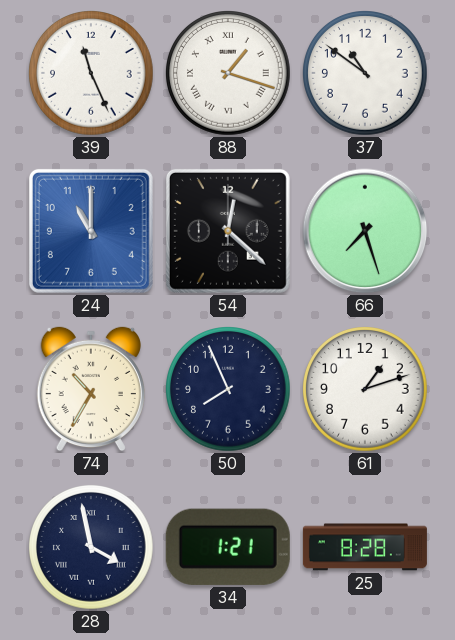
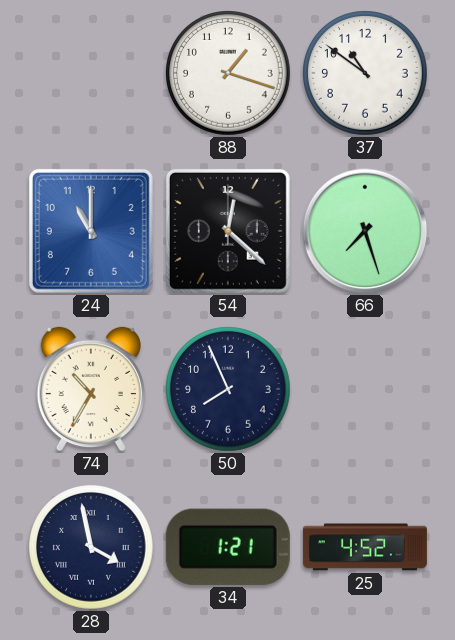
39: 11:26 -> none (92, 74)
88 numerals: Roman -> Arabic (229, 74)
61: 1:12 -> none (366, 390)
25: 8:28 -> 4:52 (365, 547)
